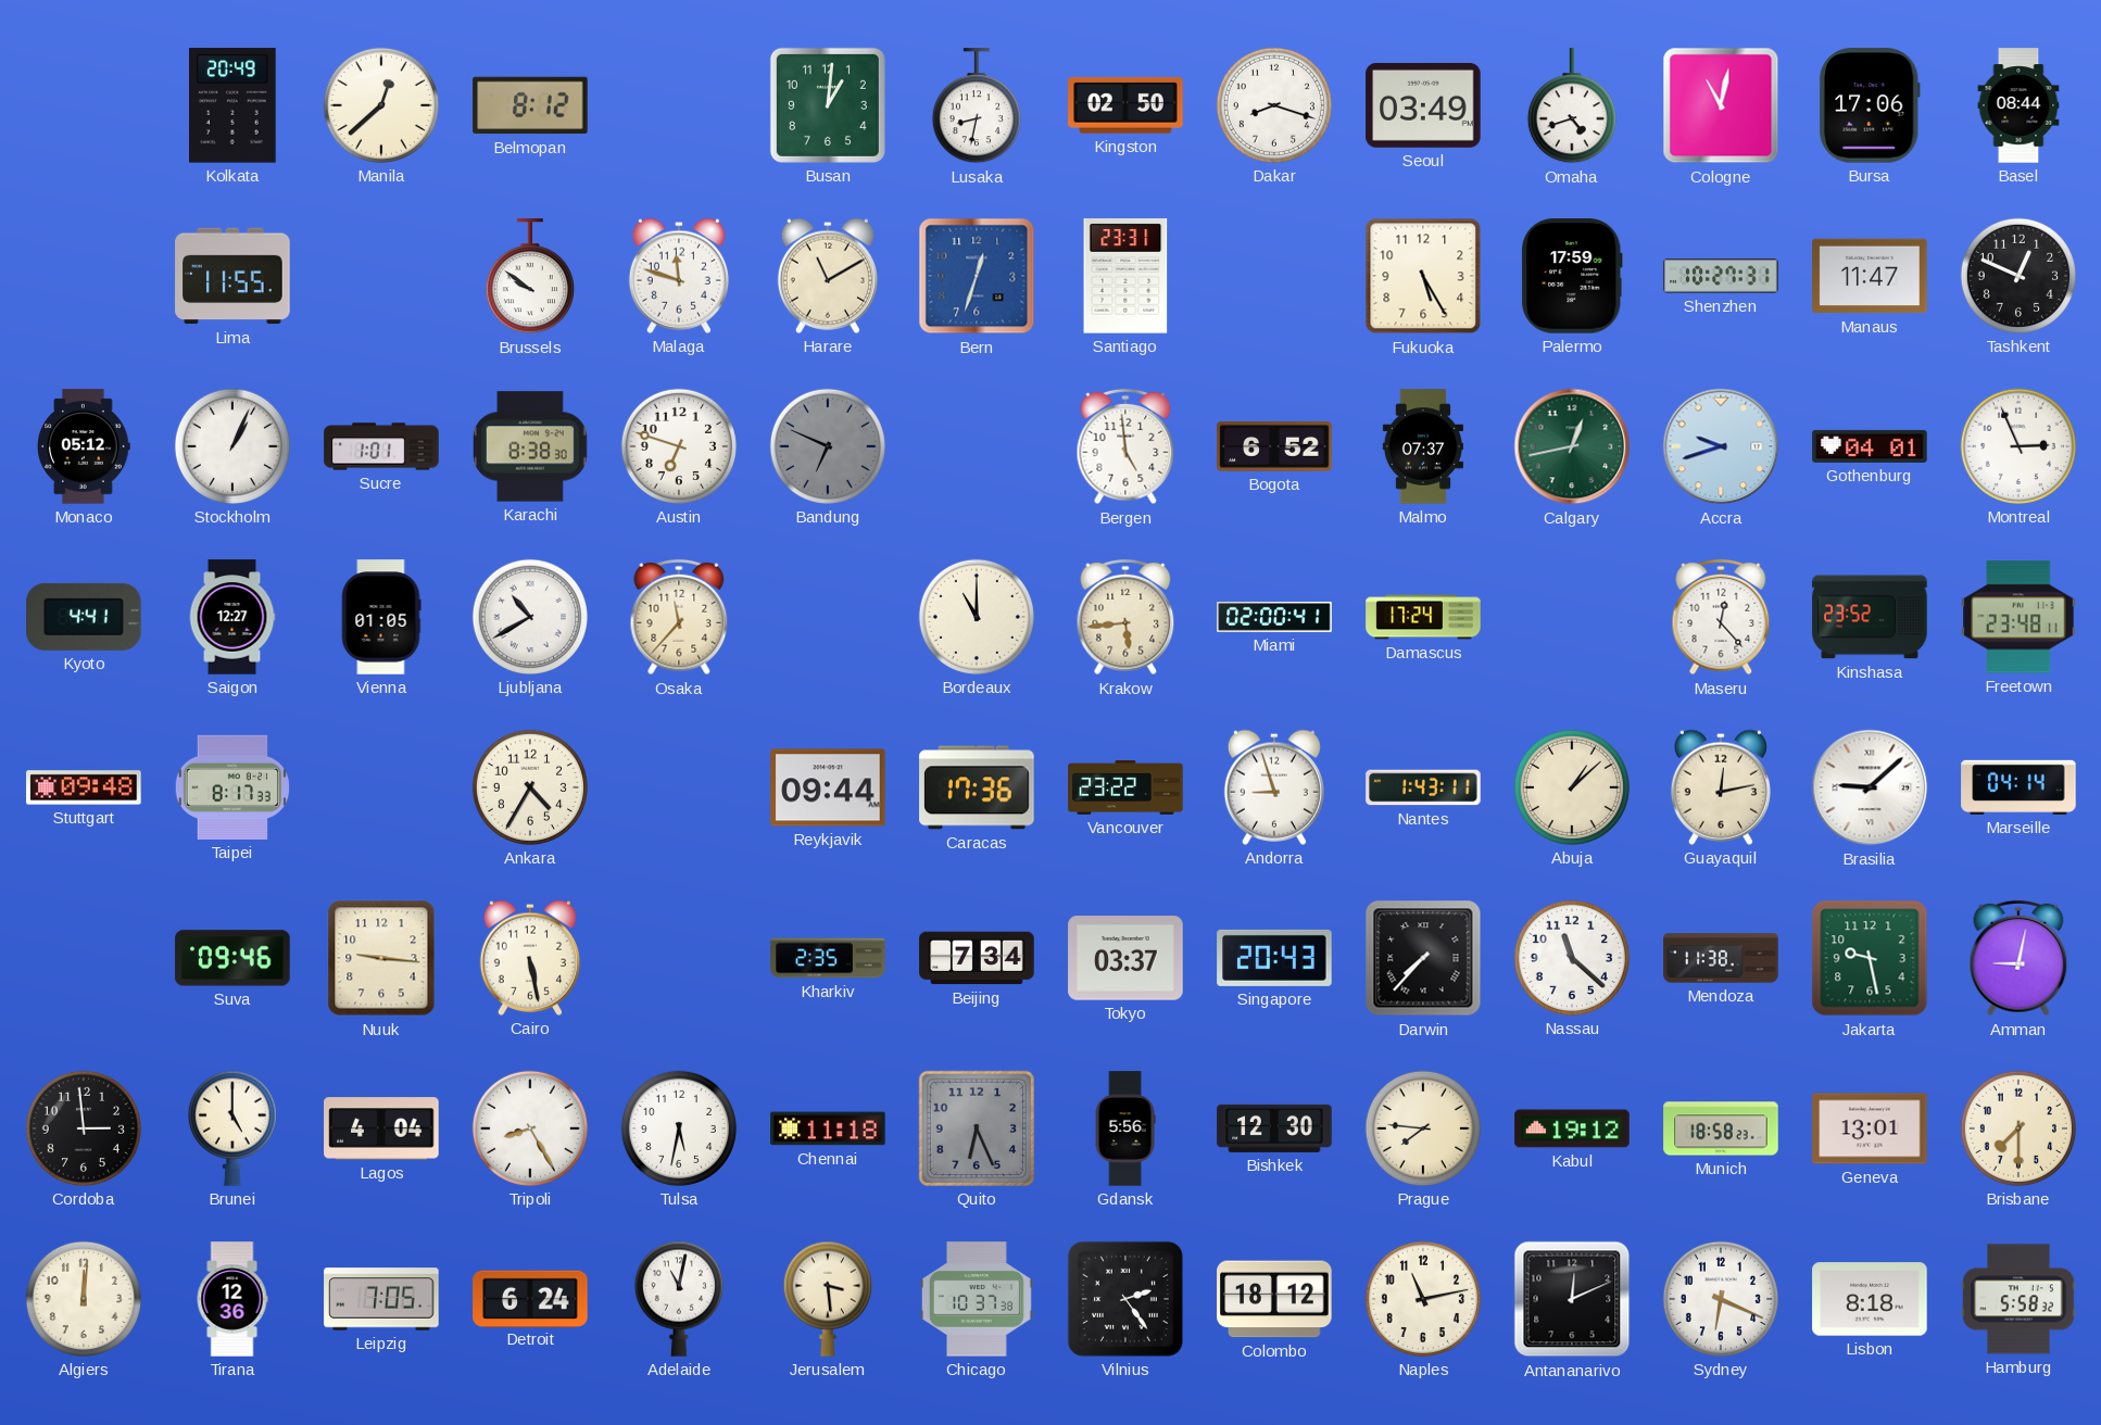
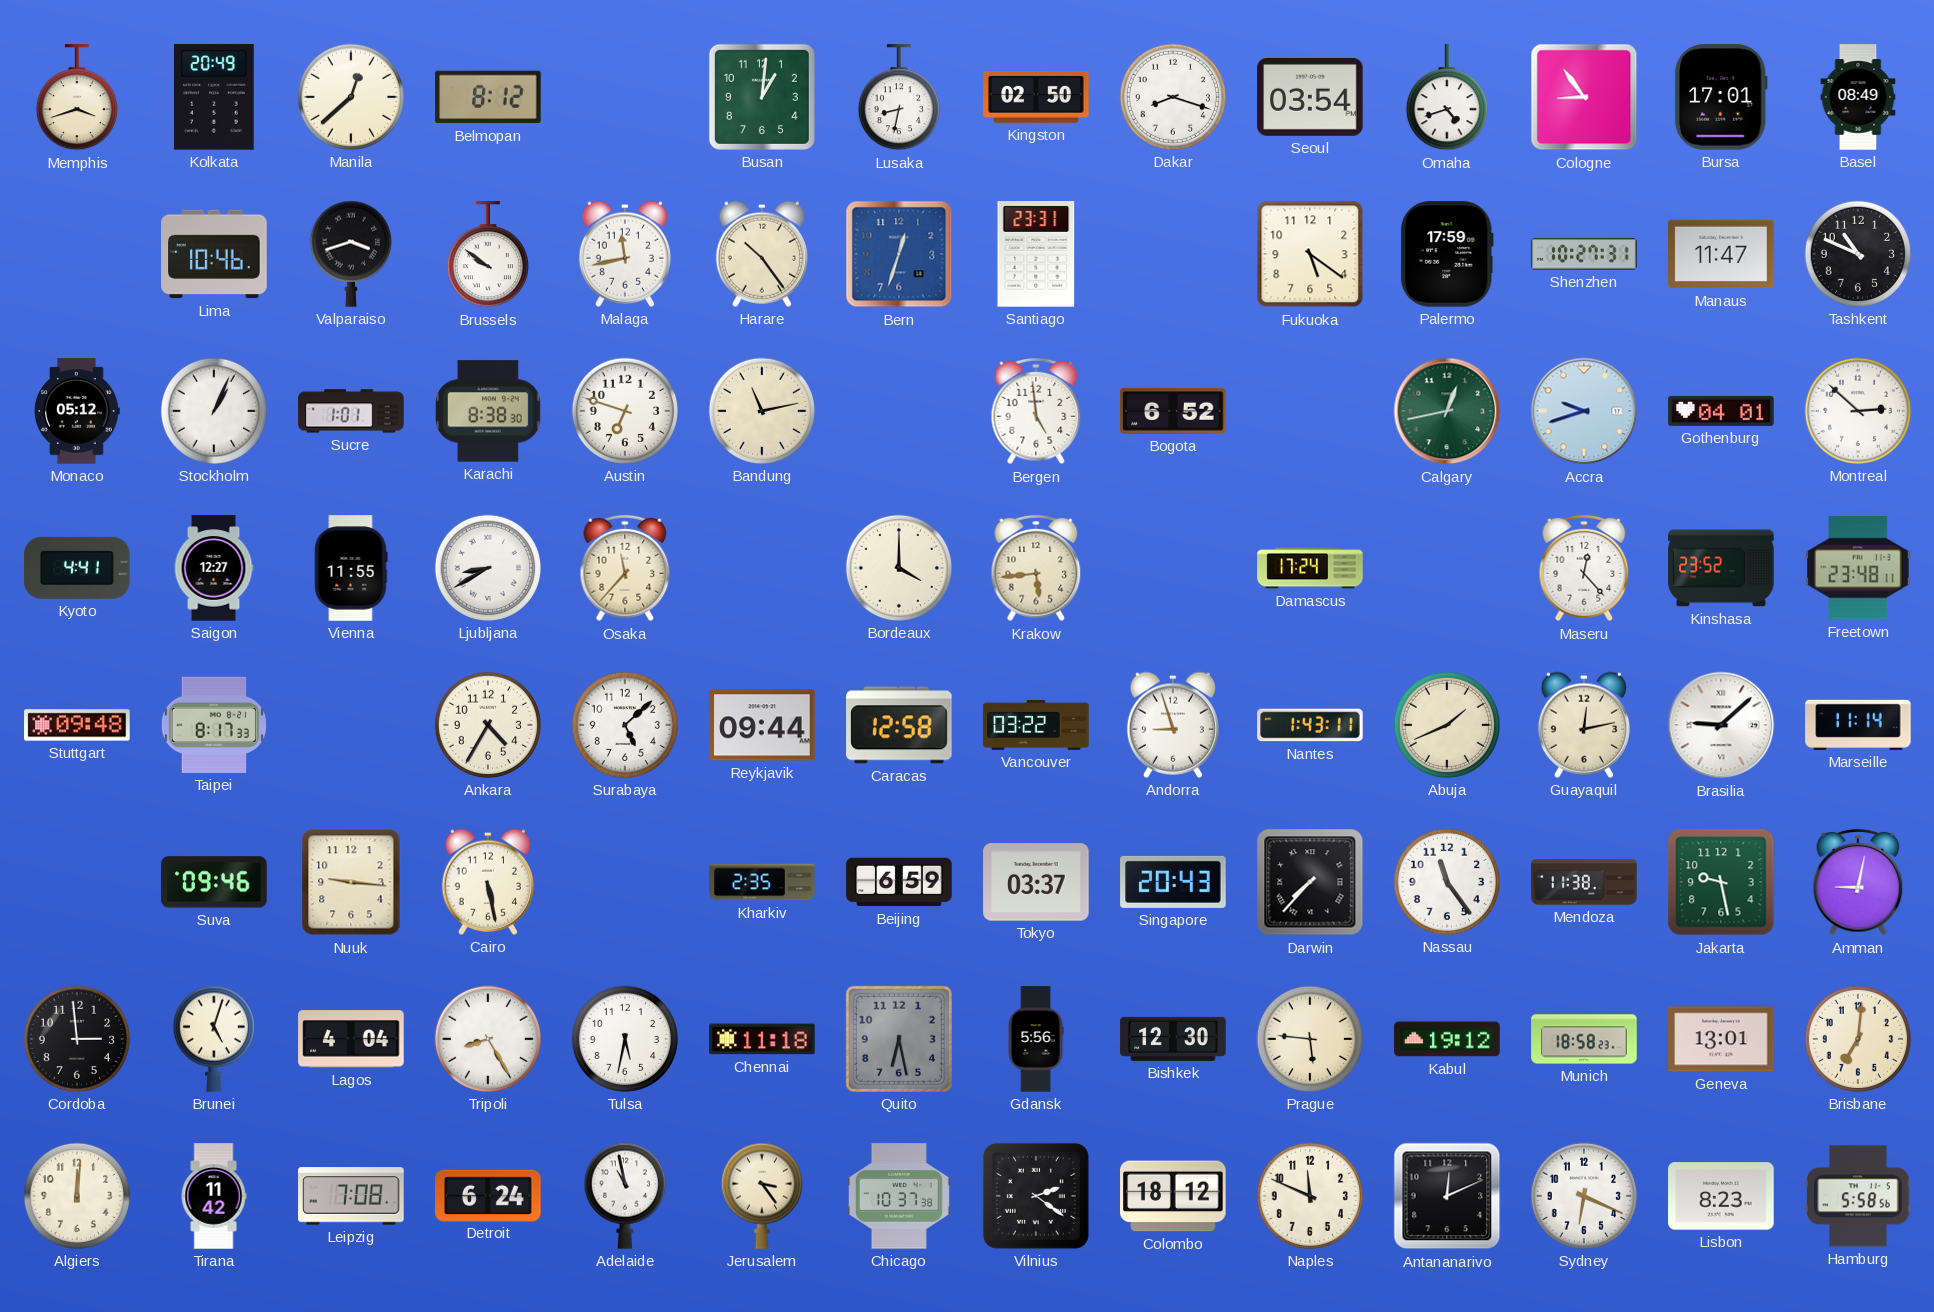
Memphis: none -> 3:42 (77, 98)
Seoul: 03:49 -> 03:54 (1310, 97)
Cologne: 11:02 -> 8:54 (1584, 97)
Bursa: 17:06 -> 17:01 (1721, 97)
Basel: 08:44 -> 08:49 (1858, 97)
Lima: 11:55 -> 10:46 (214, 254)
Valparaiso: none -> 3:42 (351, 254)
Malaga: 11:48 -> 11:43 (625, 254)
Harare: 11:10 -> 10:24 (762, 254)
Fukuoka: 5:25 -> 5:21 (1310, 254)
Tashkent: 12:49 -> 10:49 (1858, 254)
Bandung: 6:49 -> 11:13 (762, 411)
Bandung dial: grey -> cream (762, 411)
Malmo: 07:37 -> none (1423, 446)
Montreal: 2:56 -> 2:52 (1858, 411)
Vienna: 01:05 -> 11:55 (351, 568)
Ljubljana: 10:40 -> 8:40 (488, 568)
Bordeaux: 11:00 -> 4:00 (899, 568)
Miami: 02:00 -> none (1274, 617)
Surabaya: none -> 5:08 (625, 725)
Caracas: 17:36 -> 12:58 (899, 725)
Vancouver: 23:22 -> 03:22 (1036, 725)
Abuja: 1:08 -> 1:41 (1447, 725)
Marseille: 04:14 -> 11:14 (1858, 725)
Beijing: 7:34 -> 6:59 (899, 882)
Nassau: 11:22 -> 11:24 (1447, 882)
Brunei: 5:00 -> 5:03 (214, 1039)
Quito: 6:26 -> 6:28 (899, 1039)
Prague: 7:46 -> 5:46 (1310, 1039)
Brisbane: 7:30 -> 7:01 (1858, 1039)
Tirana: 12:36 -> 11:42 (214, 1196)
Leipzig: 7:05 -> 7:08 (351, 1196)
Adelaide: 11:02 -> 10:58 (625, 1196)
Jerusalem: 3:29 -> 3:24 (762, 1196)
Vilnius: 2:24 -> 2:21 (1036, 1196)
Naples: 11:13 -> 11:49 (1310, 1196)
Lisbon: 8:18 -> 8:23 (1721, 1196)
Hamburg: 5:58:32 -> 5:58:56 (1858, 1196)
